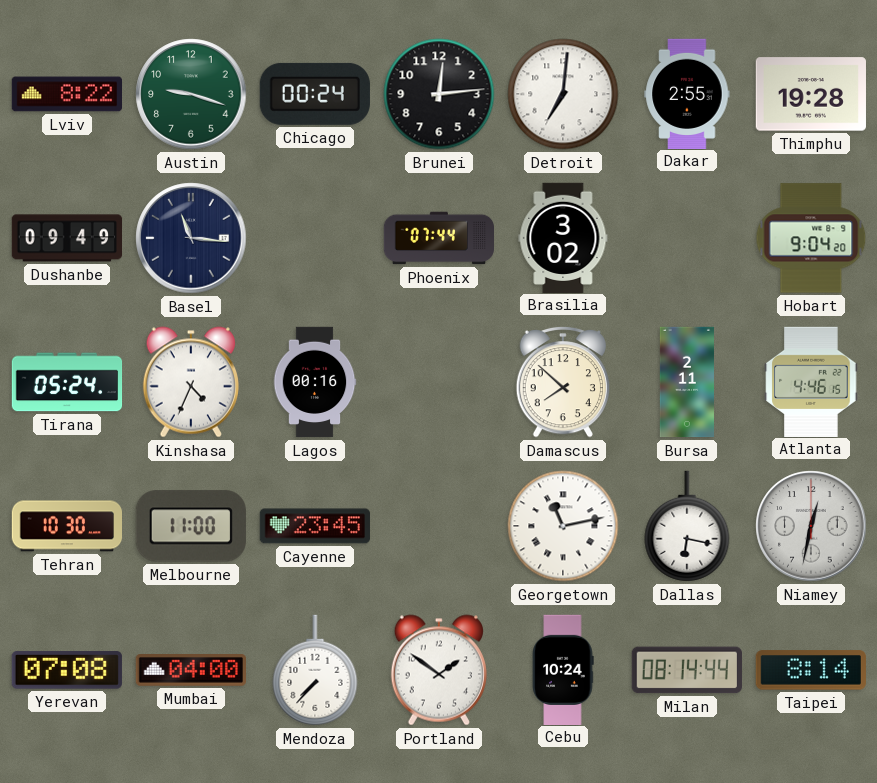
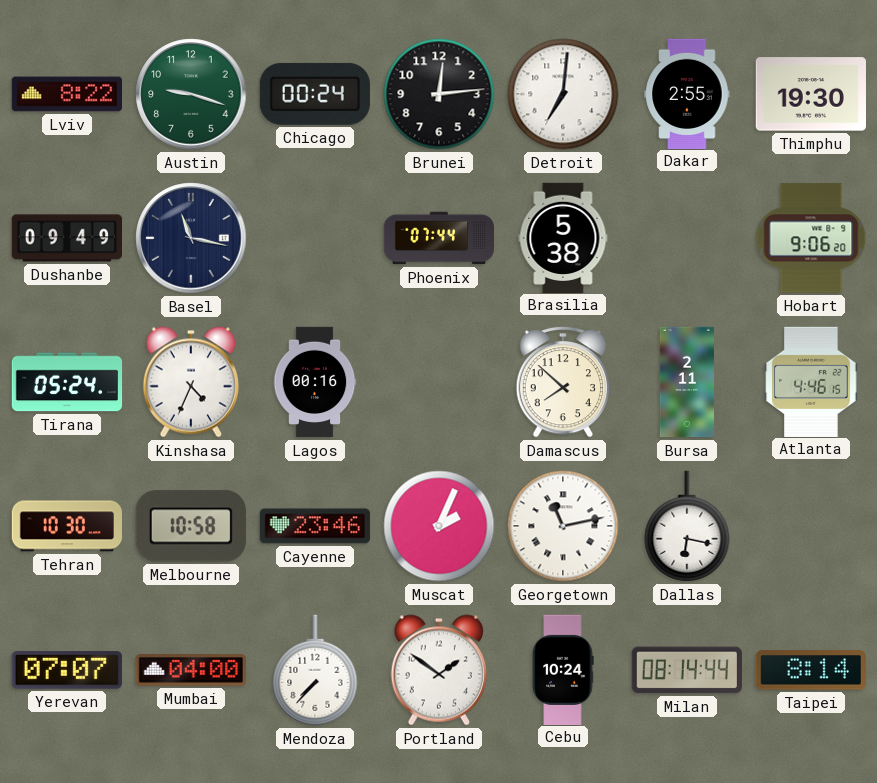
Thimphu: 19:28 -> 19:30 (810, 94)
Basel: 11:16 -> 11:17 (191, 238)
Brasilia: 3:02 -> 5:38 (563, 237)
Hobart: 9:04 -> 9:06 (811, 238)
Melbourne: 11:00 -> 10:58 (191, 526)
Cayenne: 23:45 -> 23:46 (315, 526)
Muscat: none -> 2:04 (439, 526)
Niamey: 12:32 -> none (811, 526)
Yerevan: 07:08 -> 07:07 (67, 670)
